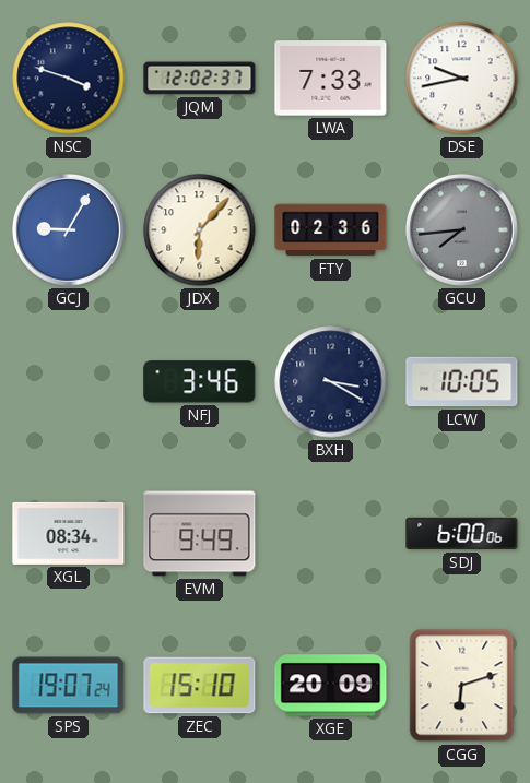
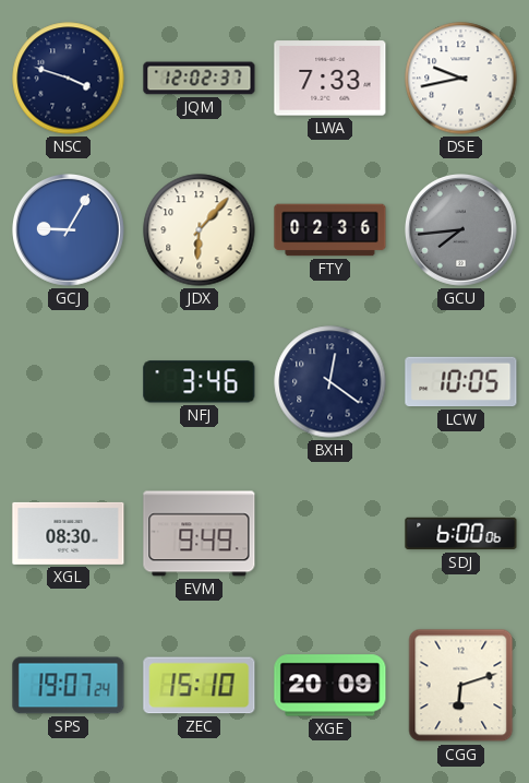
BXH: 3:20 -> 12:21 (330, 382)
XGL: 08:34 -> 08:30 (69, 533)
